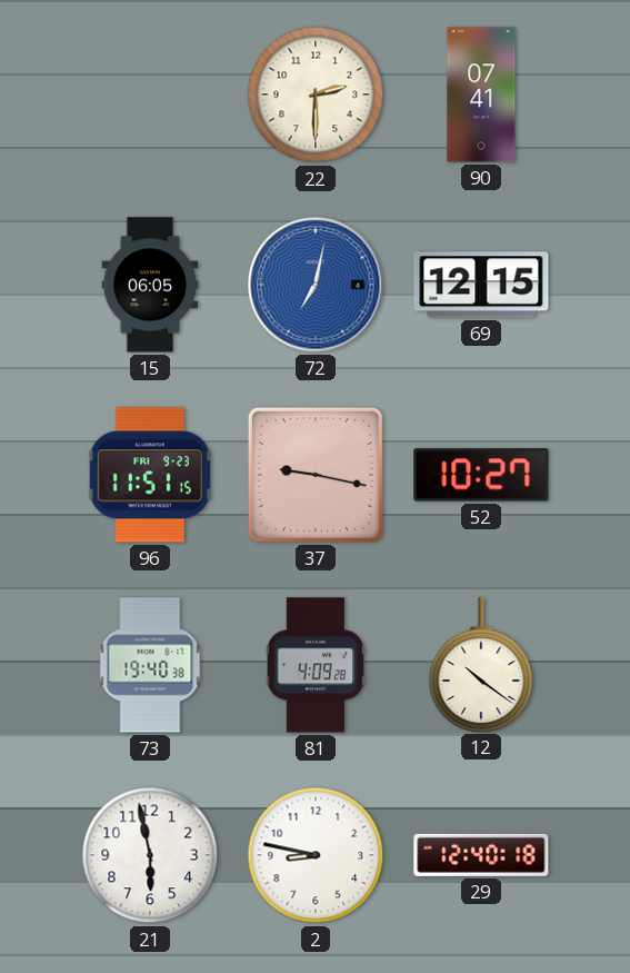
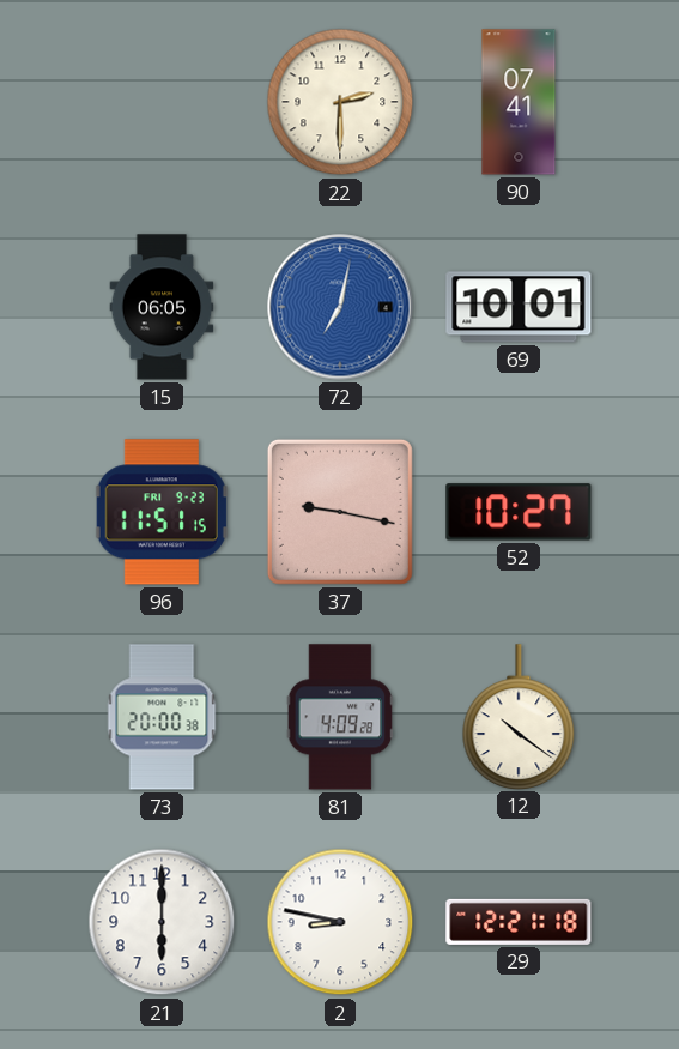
69: 12:15 -> 10:01 (519, 307)
73: 19:40 -> 20:00 (162, 717)
21: 5:58 -> 6:00 (162, 922)
29: 12:40 -> 12:21 (519, 922)
